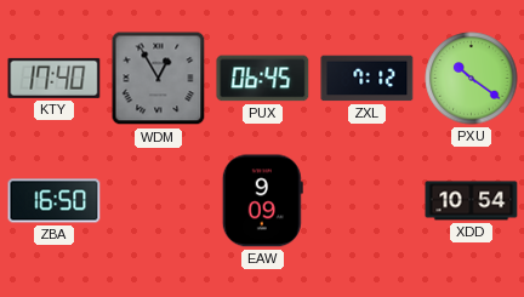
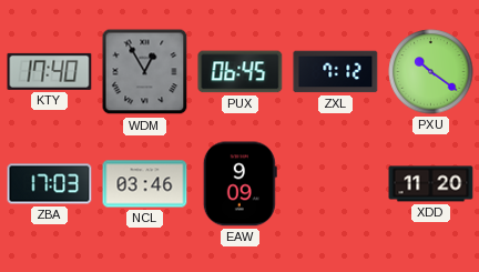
ZBA: 16:50 -> 17:03 (50, 184)
NCL: none -> 03:46 (145, 184)
XDD: 10:54 -> 11:20 (431, 184)
